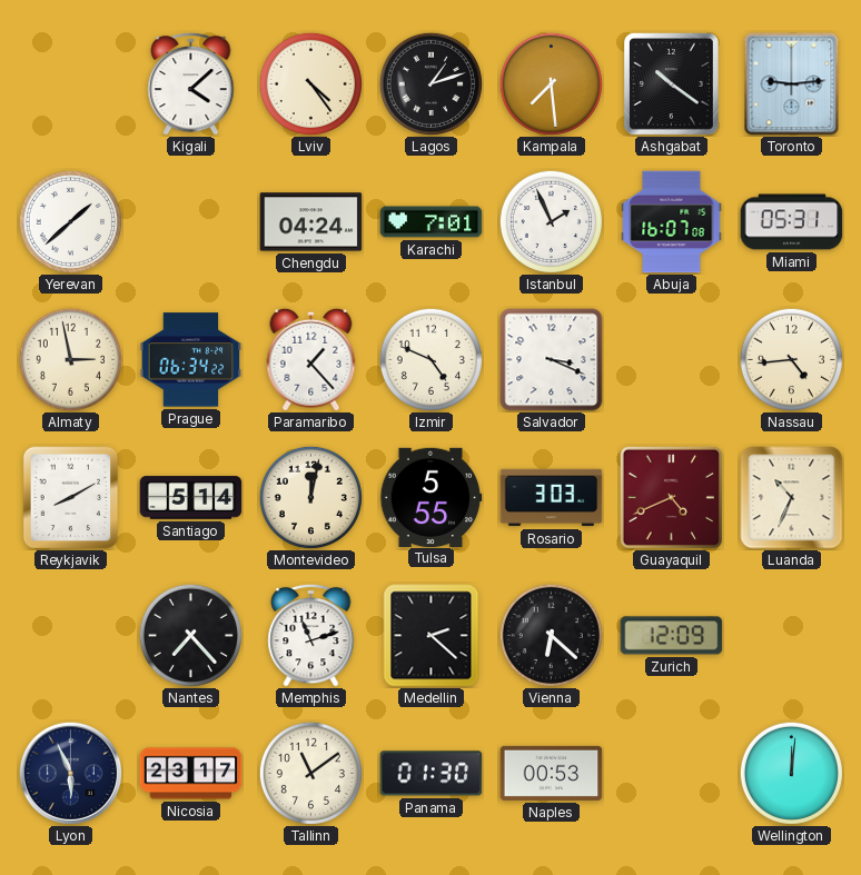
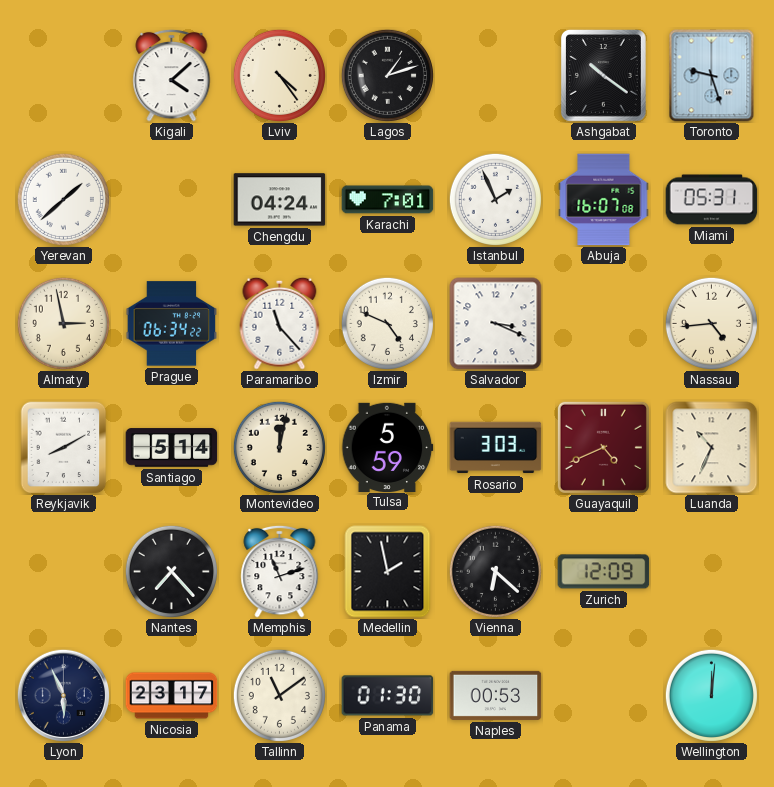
Kampala: 7:29 -> none (551, 83)
Toronto: 9:14 -> 9:27 (712, 76)
Paramaribo: 1:23 -> 11:23 (280, 323)
Tulsa: 5:55 -> 5:59 (388, 447)
Medellin: 2:22 -> 1:58 (388, 572)
